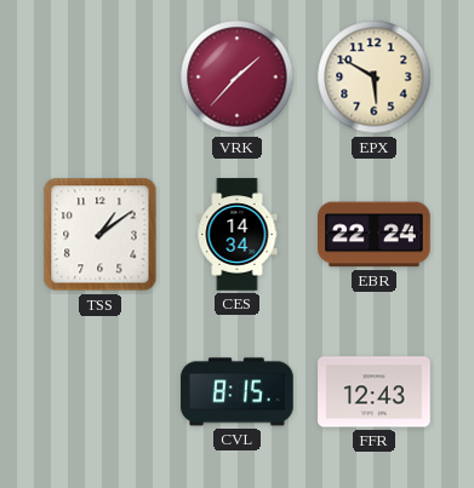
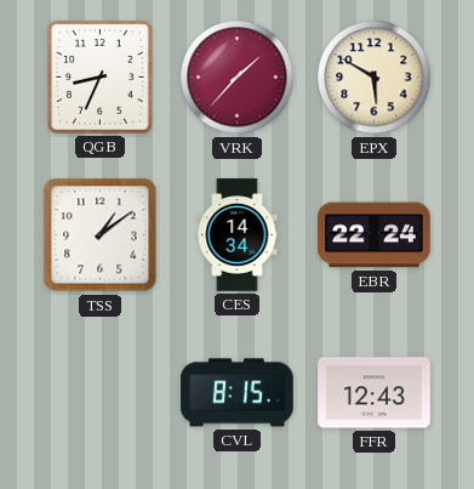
QGB: none -> 8:34 (101, 78)
